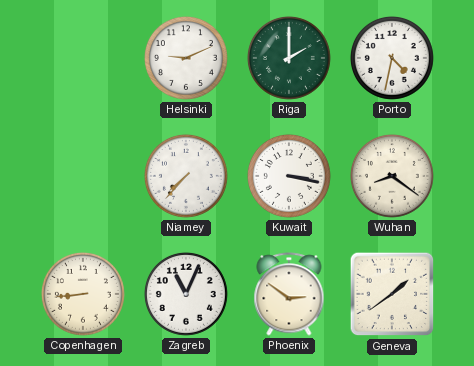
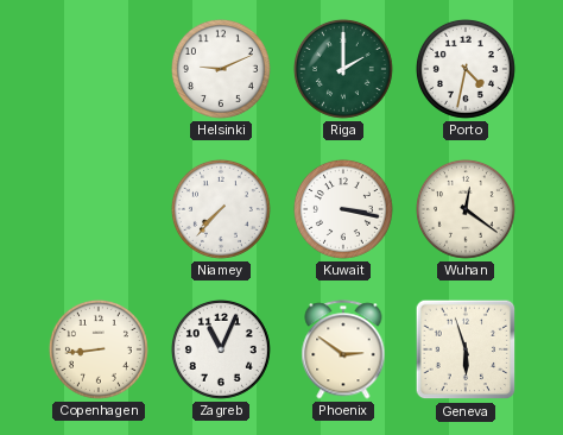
Wuhan: 8:21 -> 12:21 (466, 209)
Geneva: 1:39 -> 5:57 (466, 349)
